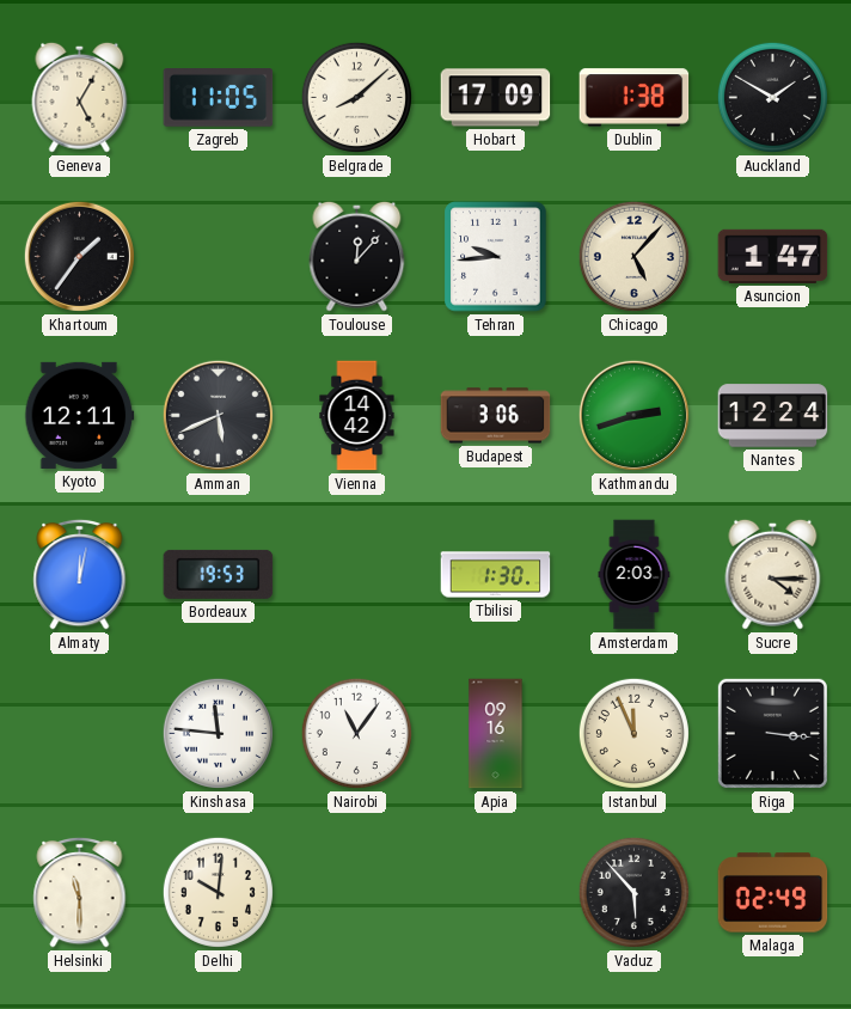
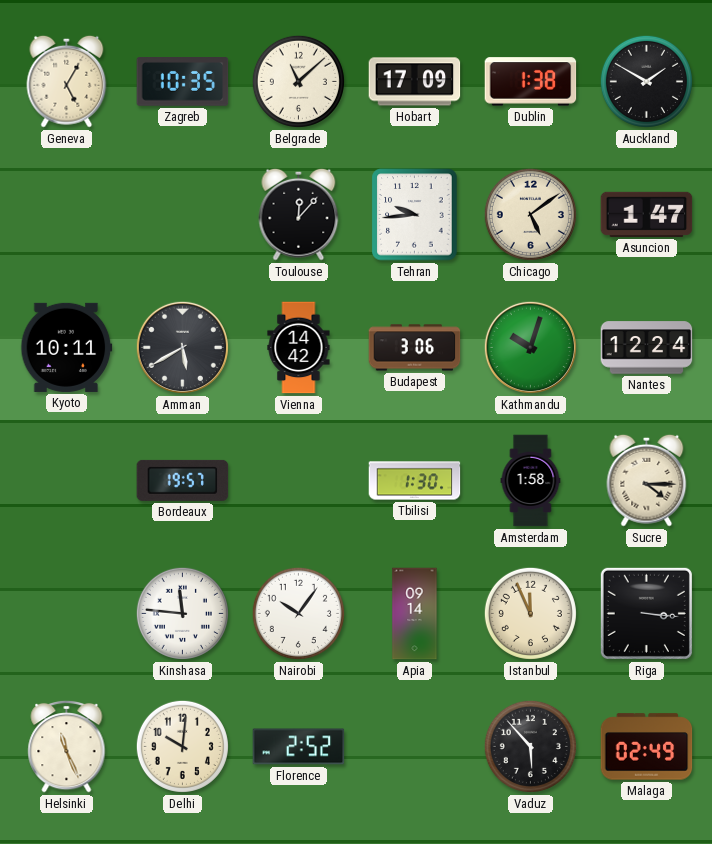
Zagreb: 11:05 -> 10:35 (183, 82)
Belgrade: 8:08 -> 11:08 (298, 81)
Khartoum: 1:36 -> none (79, 256)
Chicago: 5:07 -> 5:09 (530, 214)
Kyoto: 12:11 -> 10:11 (67, 347)
Amman: 5:41 -> 5:40 (182, 347)
Kathmandu: 2:42 -> 10:03 (530, 347)
Almaty: 12:02 -> none (80, 574)
Bordeaux: 19:53 -> 19:57 (183, 480)
Amsterdam: 2:03 -> 1:58 (531, 481)
Nairobi: 11:06 -> 10:06 (298, 613)
Apia: 09:16 -> 09:14 (415, 614)
Helsinki: 11:30 -> 11:26 (67, 746)
Florence: none -> 2:52 (299, 747)
